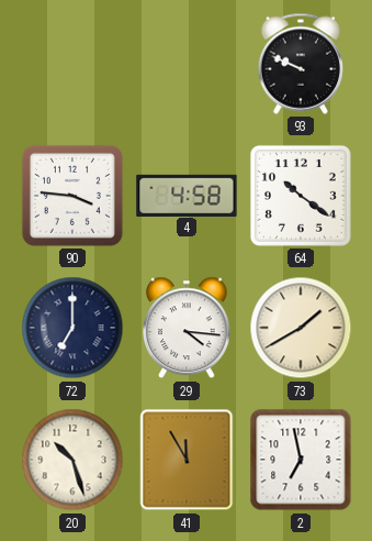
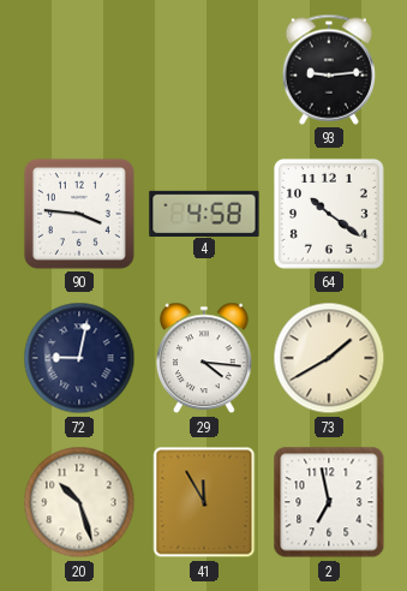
93: 9:49 -> 9:14 (328, 70)
72: 7:00 -> 9:02 (79, 358)
